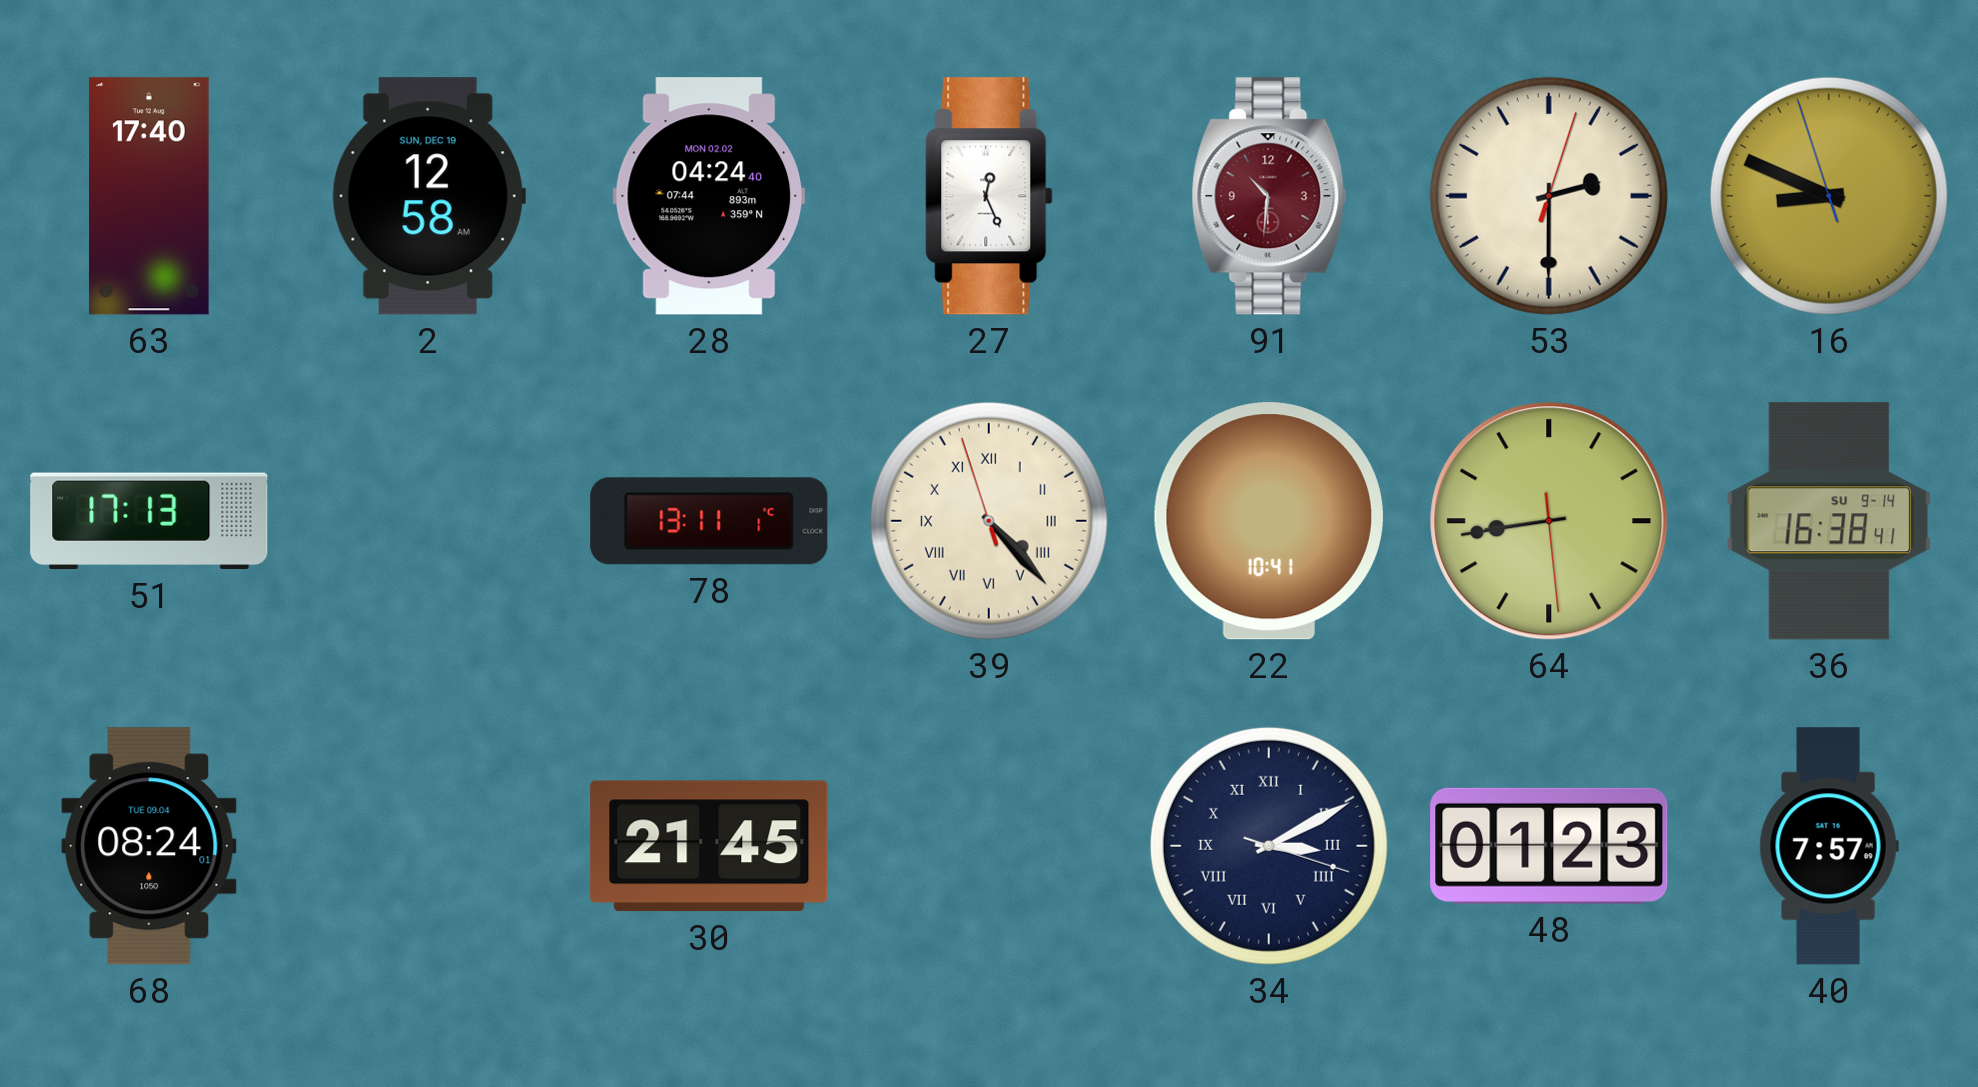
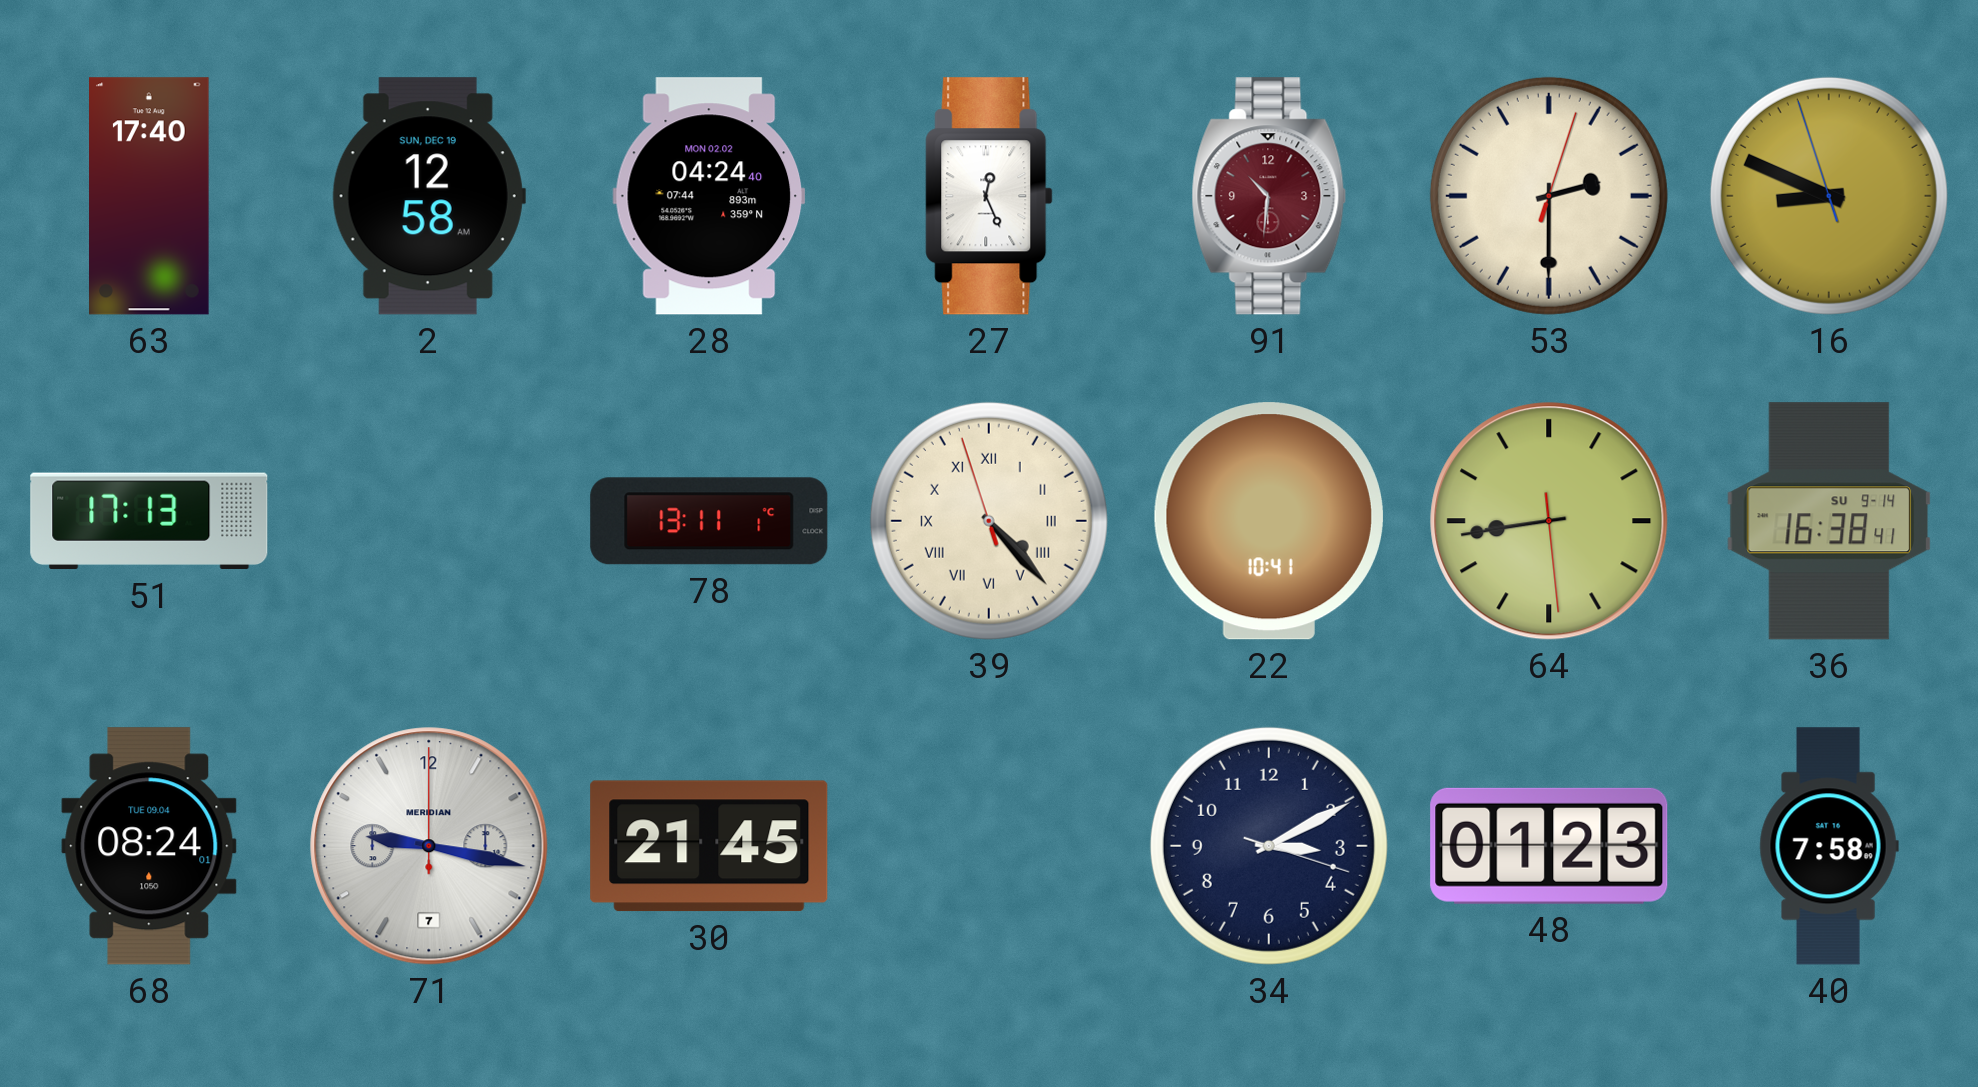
71: none -> 9:17 (429, 846)
34 numerals: Roman -> Arabic (1269, 846)
40: 7:57 -> 7:58 (1829, 846)
